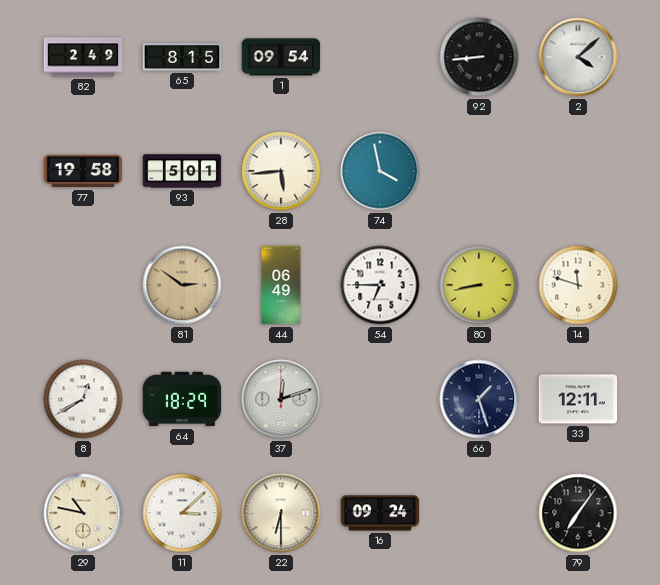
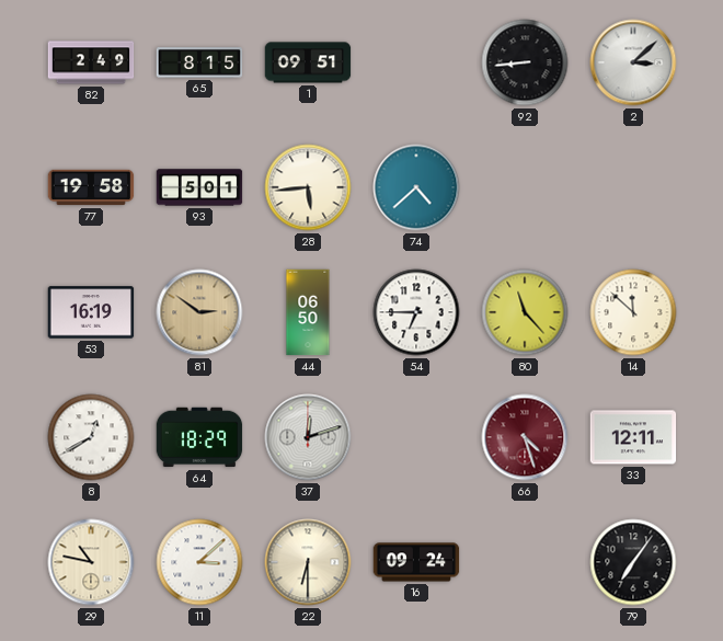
1: 09:54 -> 09:51 (308, 62)
2: 4:08 -> 3:08 (633, 62)
74: 3:58 -> 4:38 (416, 187)
53: none -> 16:19 (91, 312)
44: 06:49 -> 06:50 (308, 312)
80: 8:43 -> 11:23 (525, 312)
14: 11:48 -> 11:52 (633, 312)
66: 1:27 -> 4:27 (525, 437)
66 dial: navy -> burgundy (525, 437)
